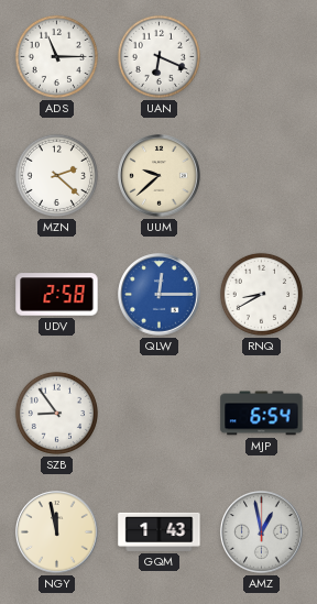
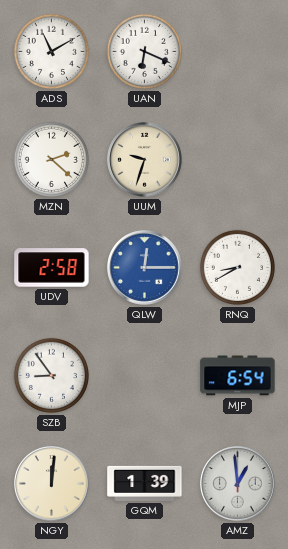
ADS: 11:15 -> 11:10 (51, 51)
UUM: 9:38 -> 9:33 (145, 160)
NGY: 11:58 -> 12:01 (52, 484)
GQM: 1:43 -> 1:39 (145, 483)
AMZ: 12:58 -> 12:59 (238, 484)
